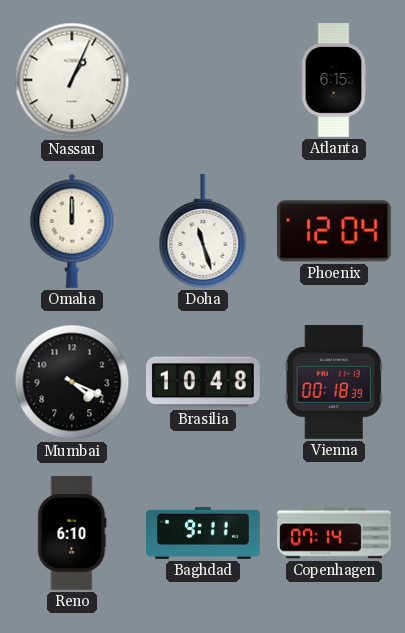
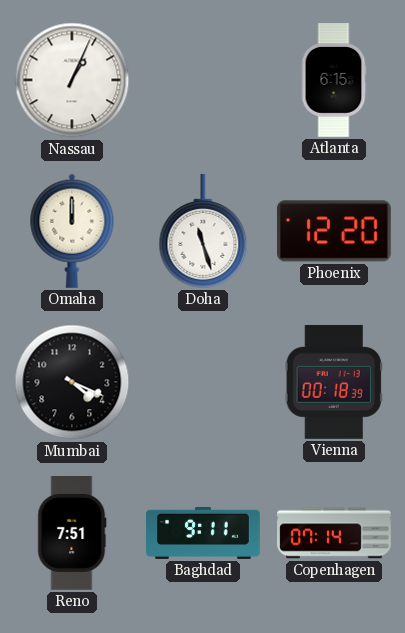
Phoenix: 12:04 -> 12:20 (334, 231)
Brasilia: 10:48 -> none (204, 382)
Reno: 6:10 -> 7:51 (72, 534)
